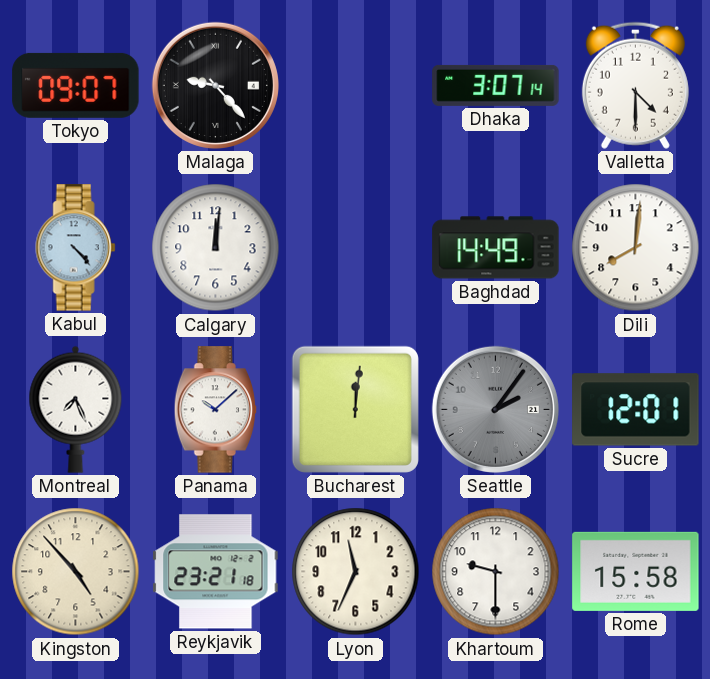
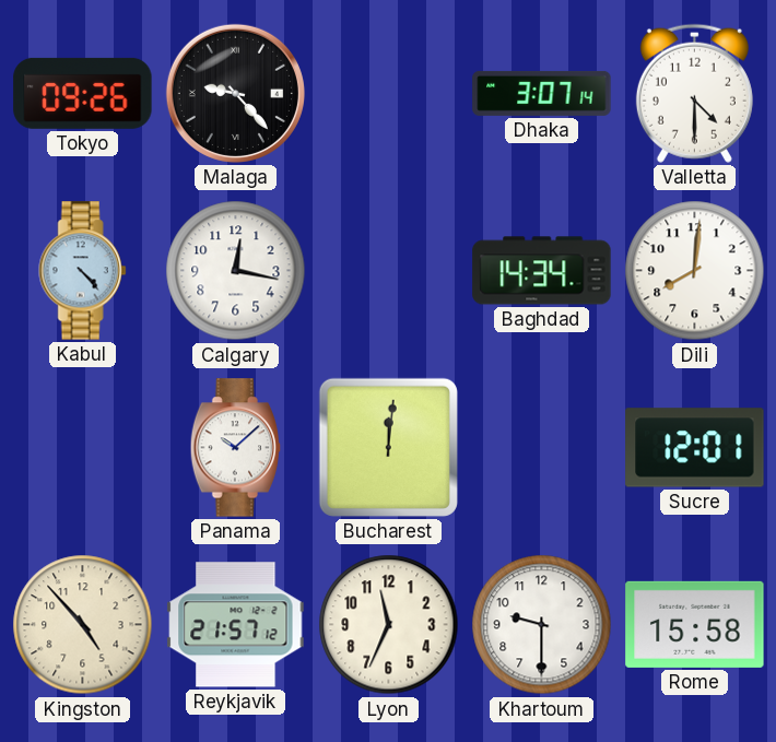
Tokyo: 09:07 -> 09:26 (83, 93)
Calgary: 12:01 -> 12:17 (236, 271)
Baghdad: 14:49 -> 14:34 (542, 271)
Montreal: 7:26 -> none (76, 409)
Seattle: 2:06 -> none (495, 409)
Reykjavik: 23:21 -> 21:57 (236, 625)
